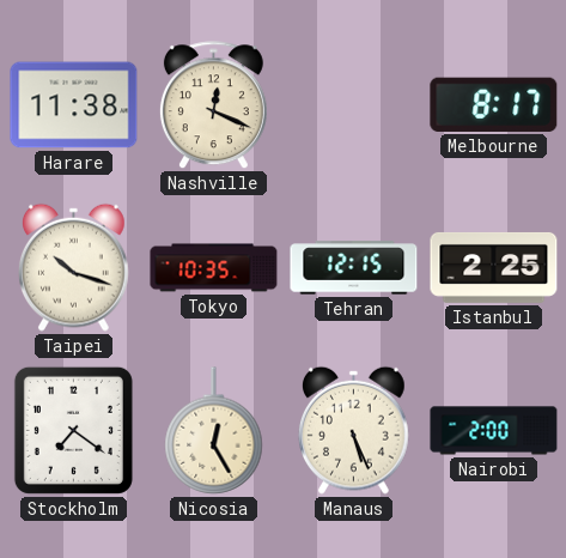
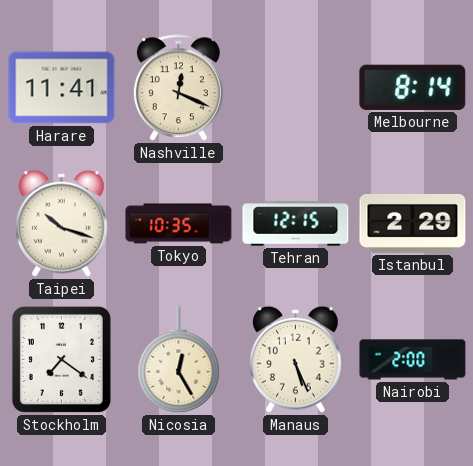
Harare: 11:38 -> 11:41 (62, 88)
Melbourne: 8:17 -> 8:14 (413, 87)
Istanbul: 2:25 -> 2:29 (413, 223)
